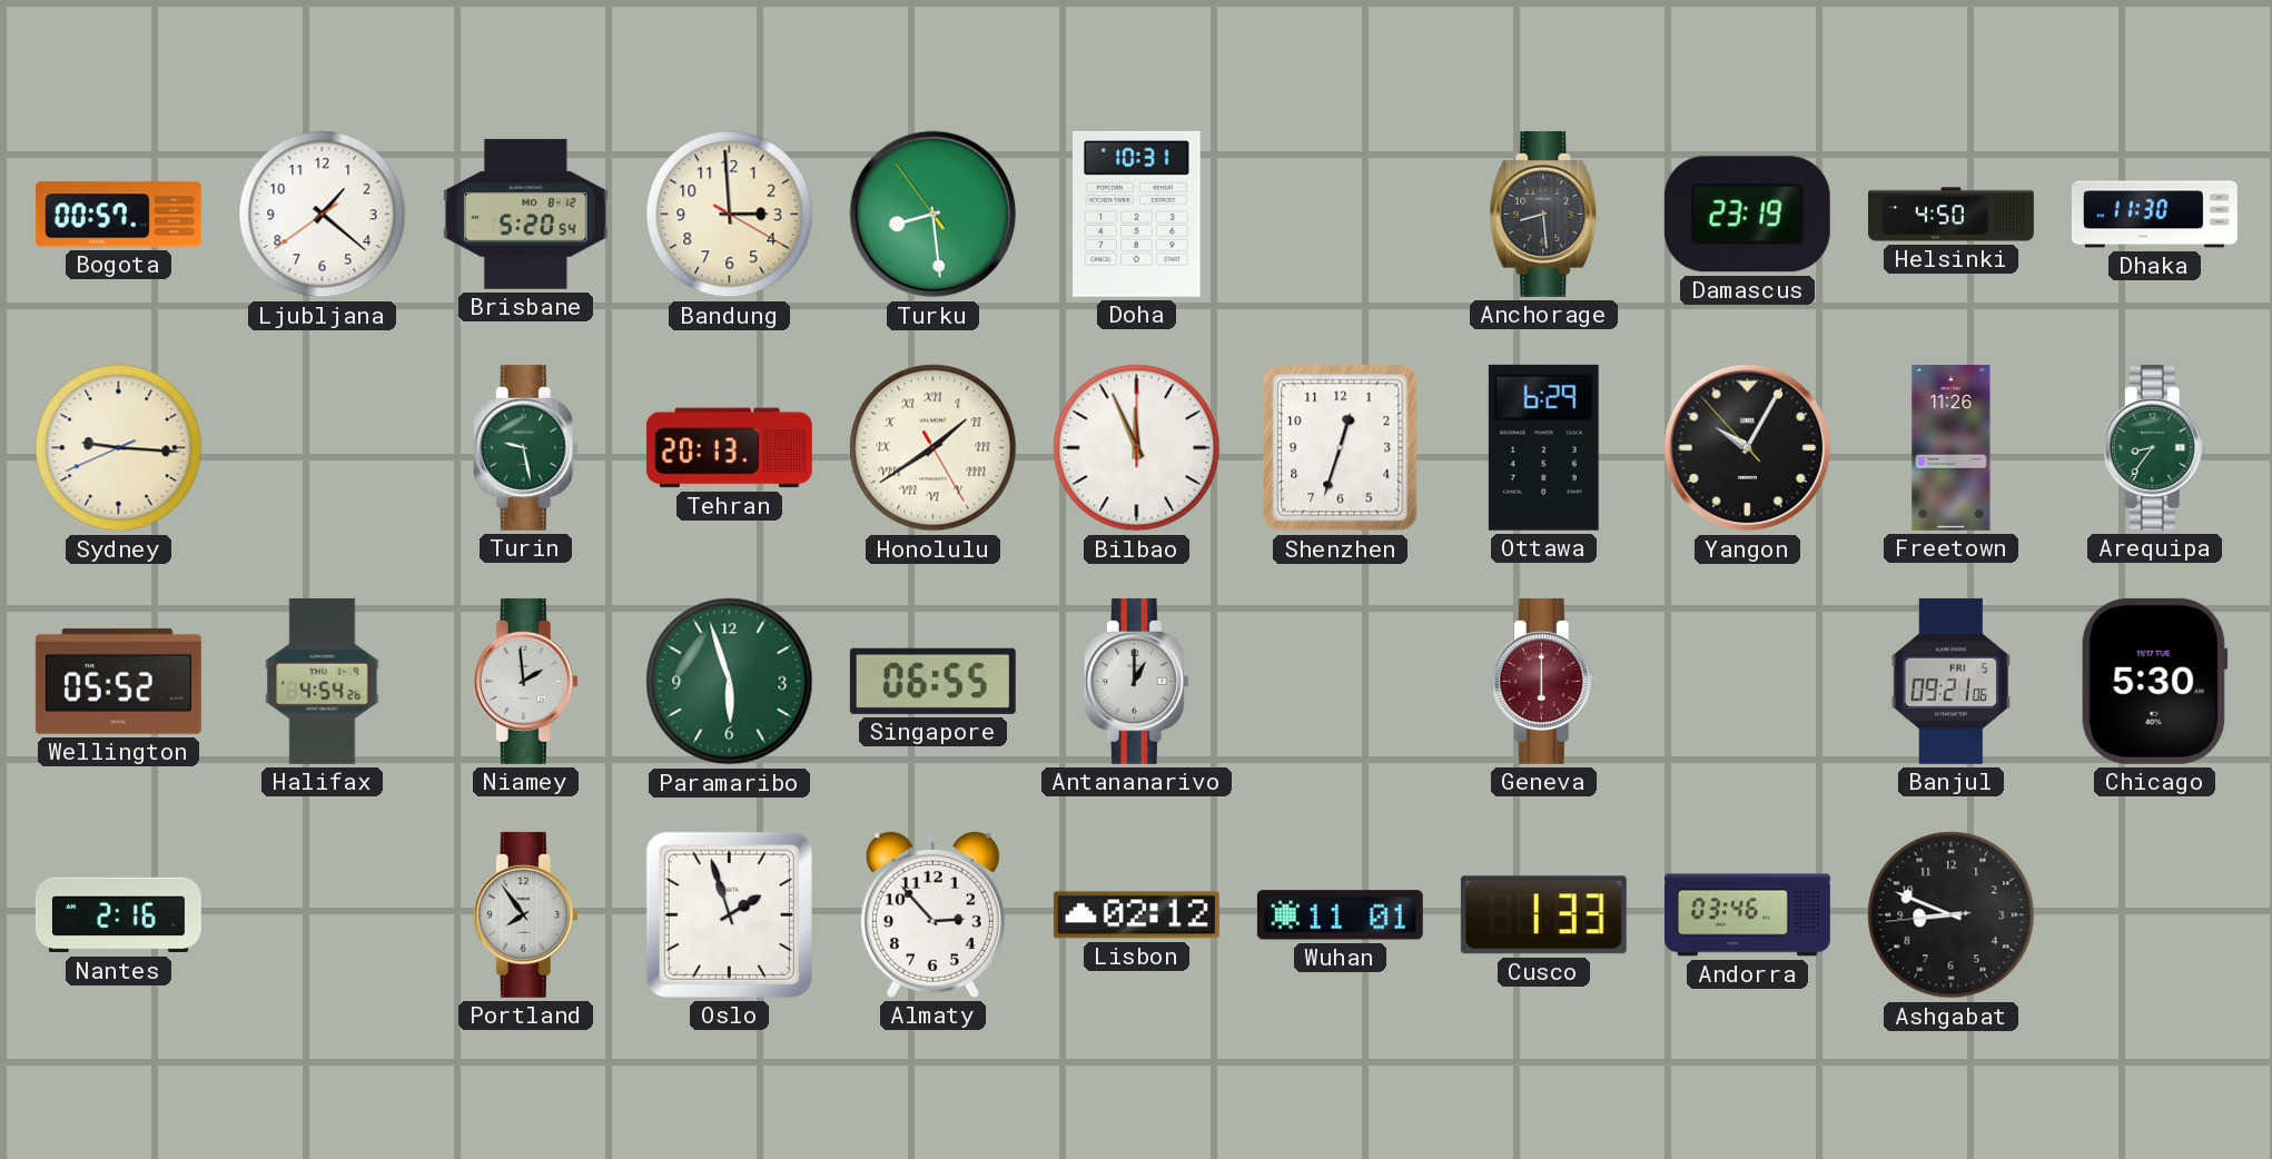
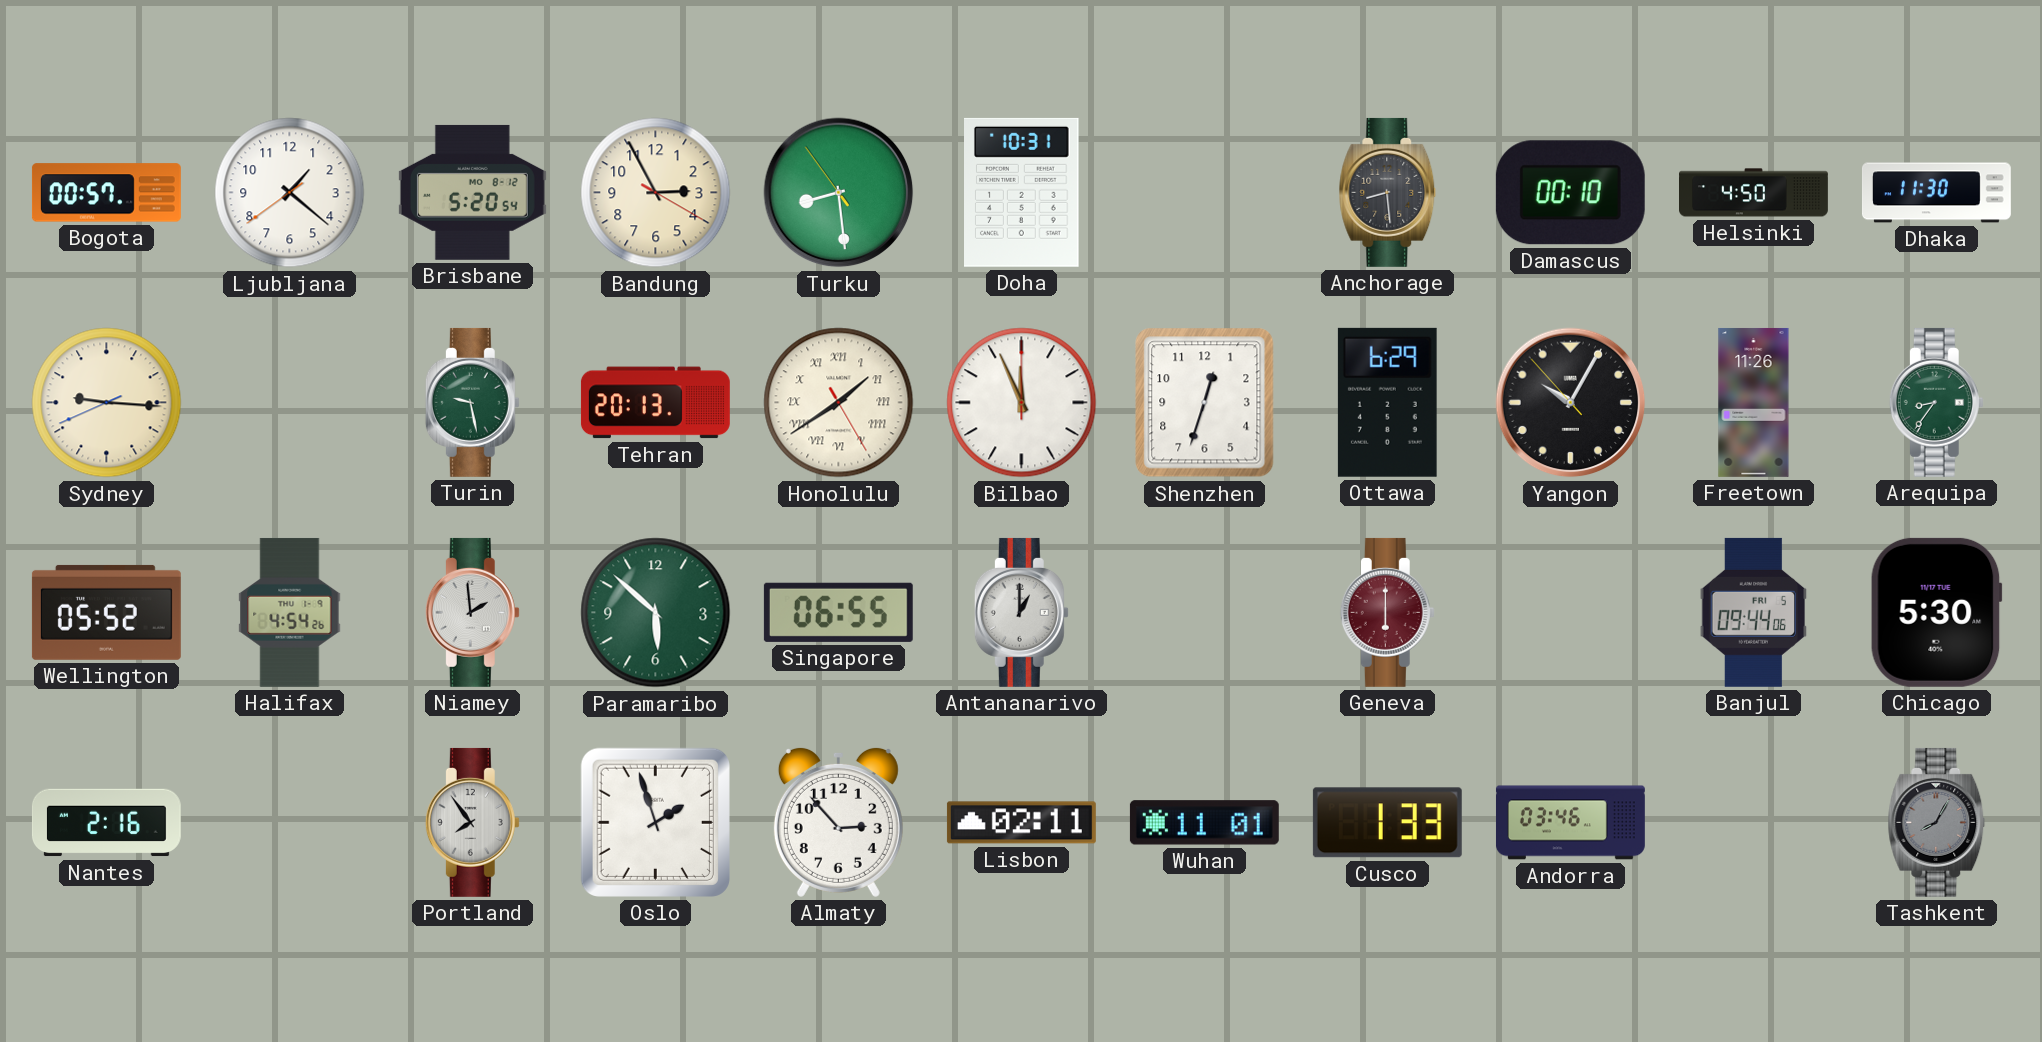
Bandung: 2:59 -> 2:55 (656, 193)
Damascus: 23:19 -> 00:10 (1570, 193)
Paramaribo: 5:57 -> 5:52 (656, 613)
Banjul: 09:21 -> 09:44 (1754, 612)
Lisbon: 02:12 -> 02:11 (1021, 823)
Ashgabat: 8:48 -> none (1952, 915)
Tashkent: none -> 8:05 (1937, 822)
